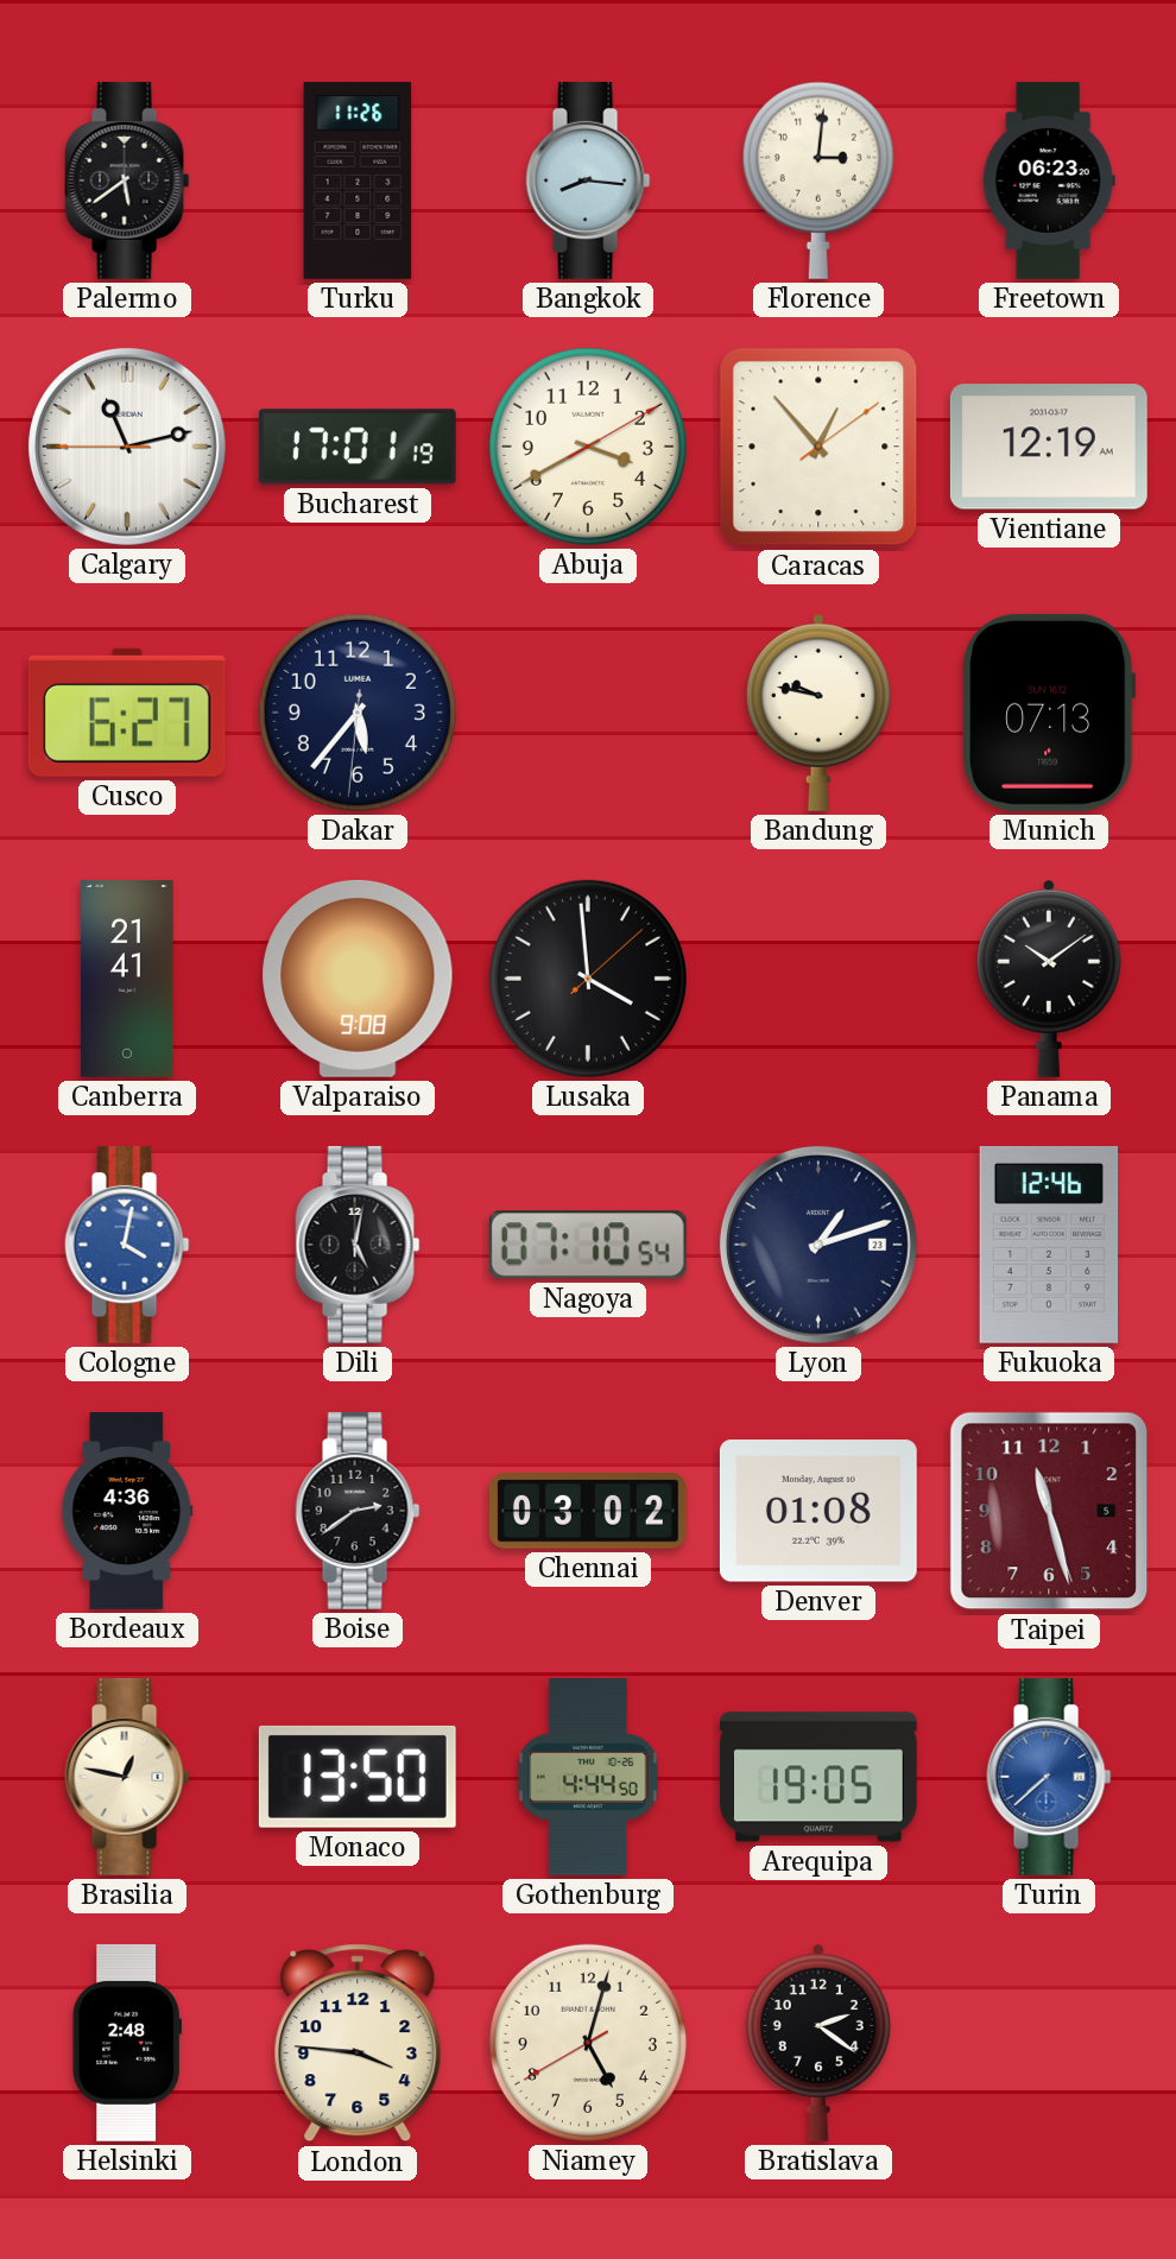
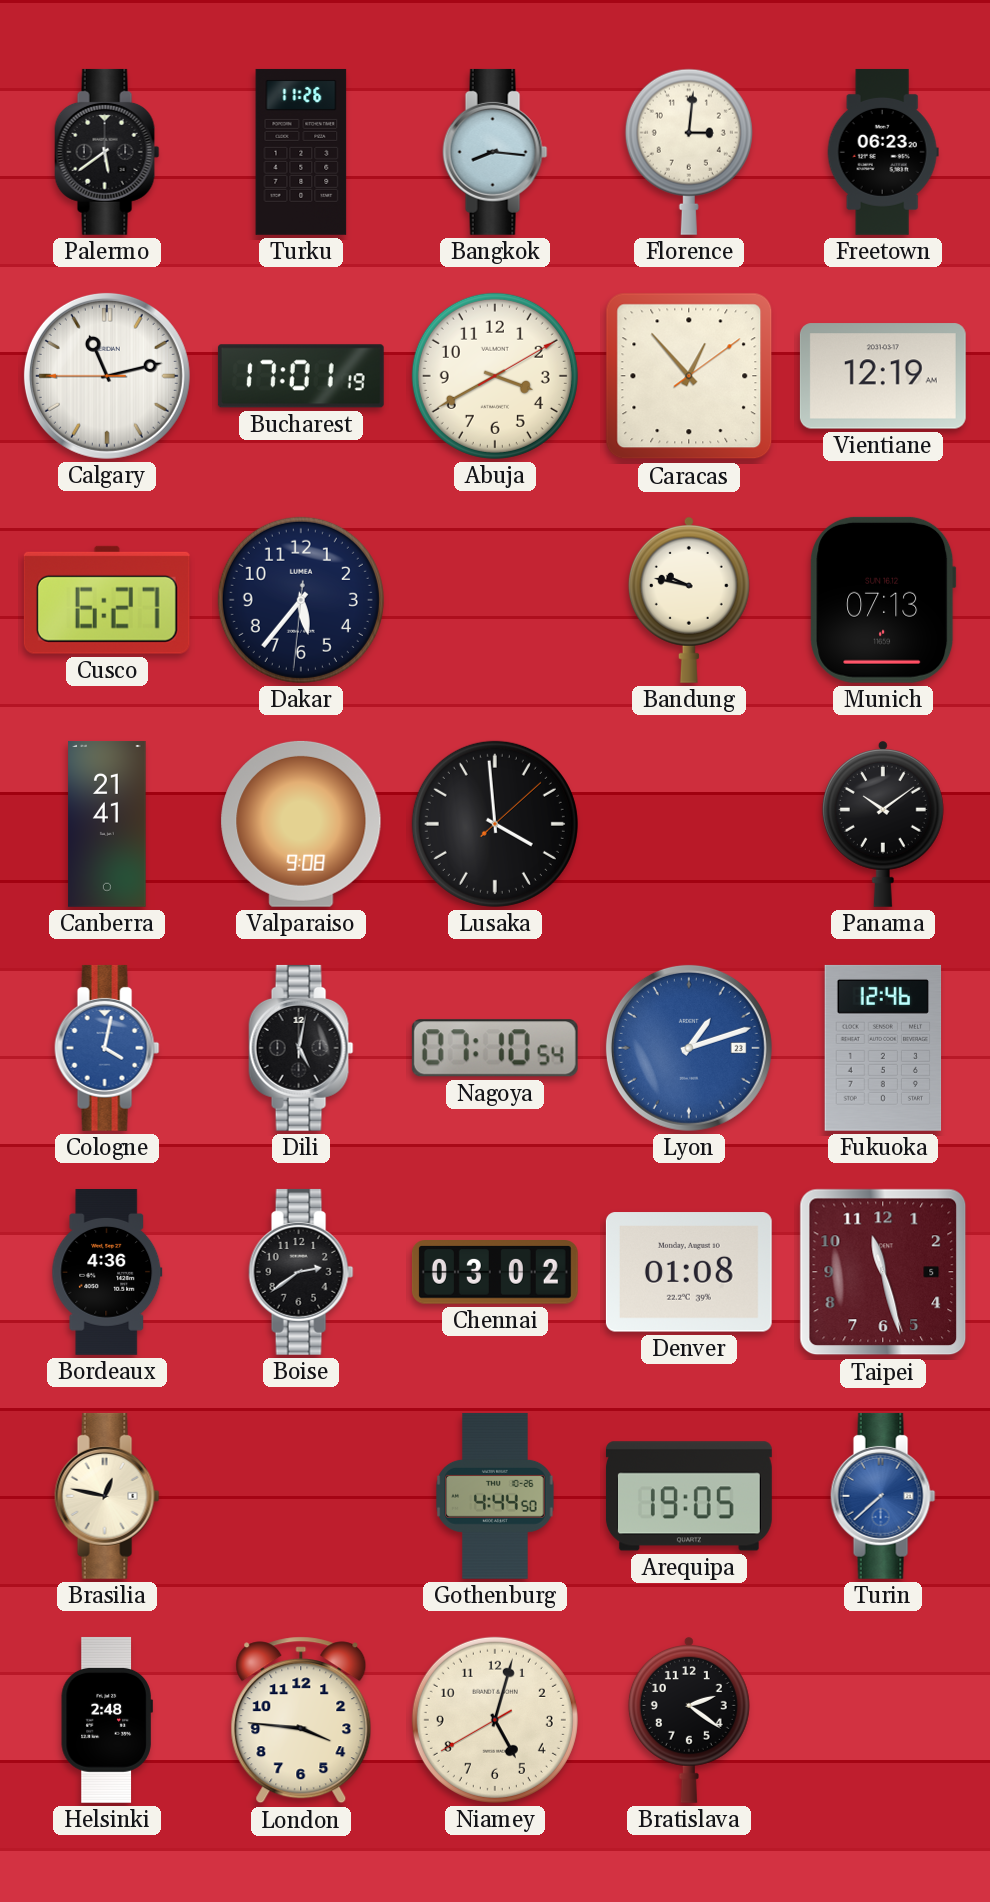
Lyon dial: navy -> blue (689, 1048)
Monaco: 13:50 -> none (358, 1777)
